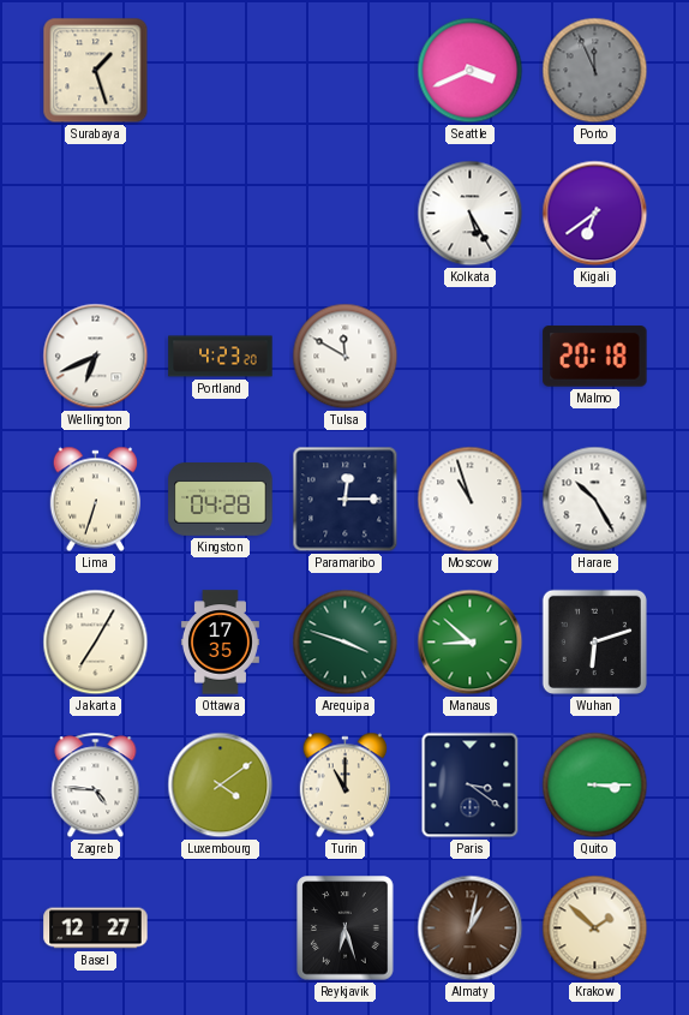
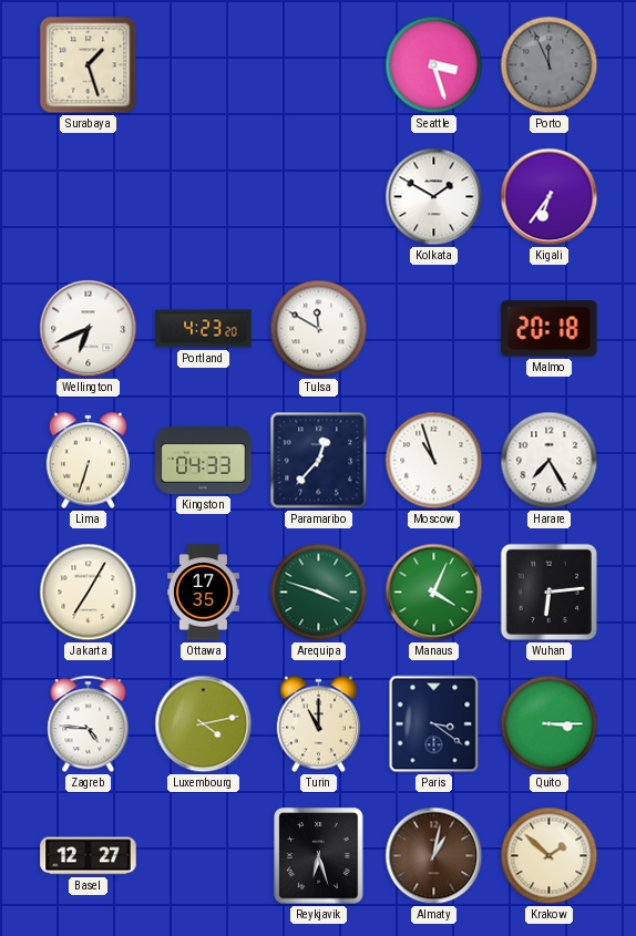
Seattle: 3:41 -> 3:27 (434, 65)
Kolkata: 5:25 -> 1:50 (434, 197)
Kigali: 6:39 -> 6:36 (550, 197)
Kingston: 04:28 -> 04:33 (204, 461)
Paramaribo: 12:15 -> 12:37 (319, 461)
Harare: 10:25 -> 7:25 (550, 461)
Manaus: 8:52 -> 4:04 (434, 593)
Wuhan: 6:12 -> 6:14 (548, 592)
Luxembourg: 4:09 -> 4:13 (204, 724)
